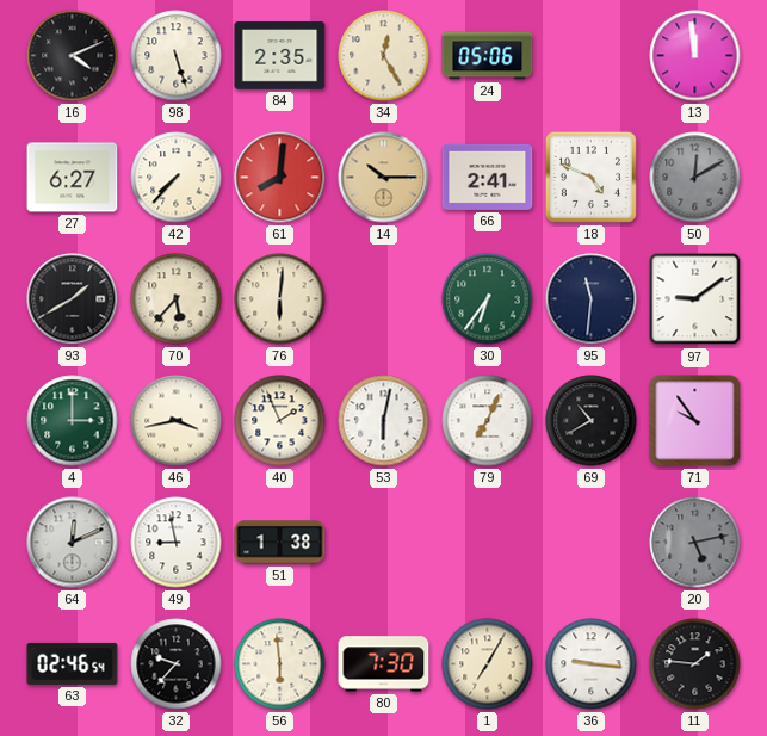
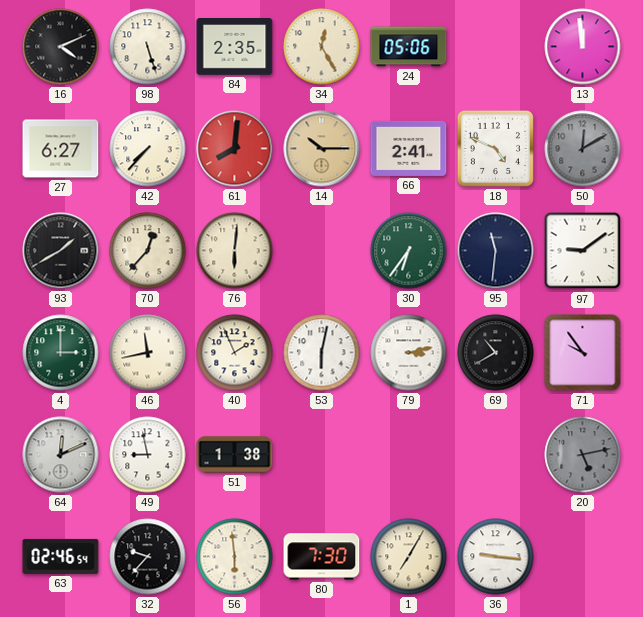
70: 5:37 -> 12:37 (148, 251)
46: 3:43 -> 11:43 (148, 353)
79: 7:04 -> 3:13 (409, 353)
11: 1:46 -> none (695, 664)
